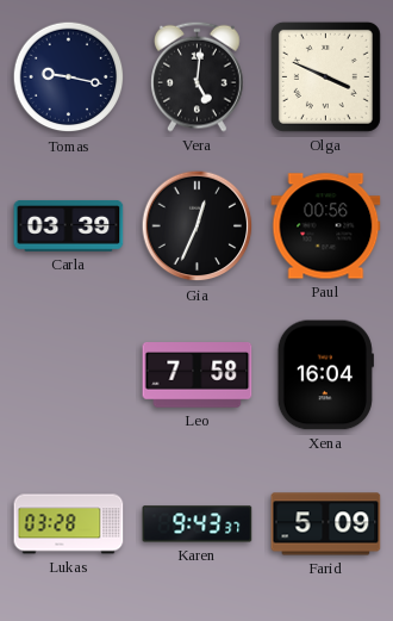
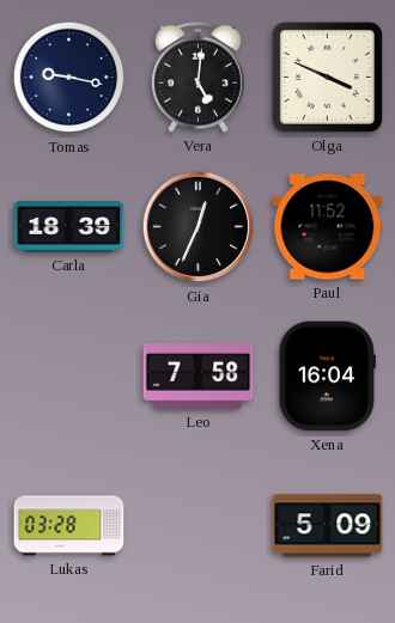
Carla: 03:39 -> 18:39 (69, 226)
Paul: 00:56 -> 11:52 (328, 227)
Karen: 9:43 -> none (198, 524)
